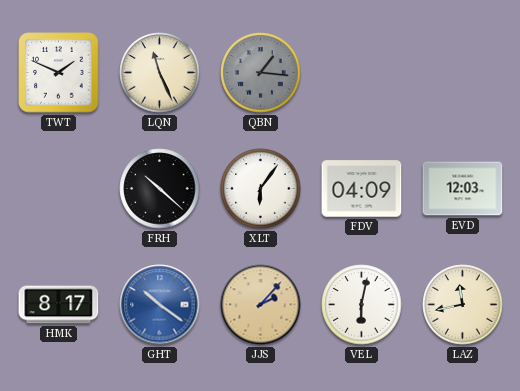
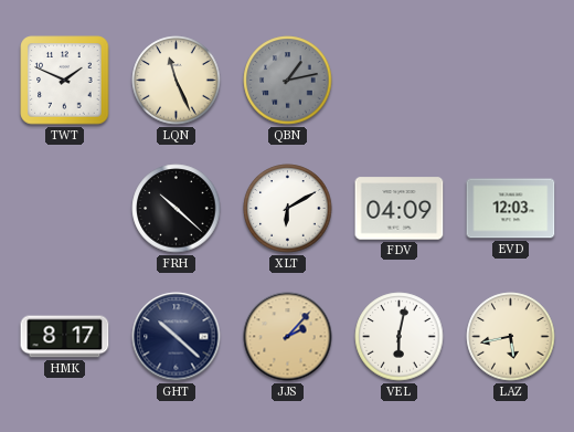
QBN: 1:16 -> 1:13 (288, 81)
XLT: 6:06 -> 6:10 (288, 209)
GHT: 10:21 -> 10:22 (177, 337)
GHT dial: blue -> navy (177, 337)
LAZ: 11:43 -> 5:43 (511, 337)
